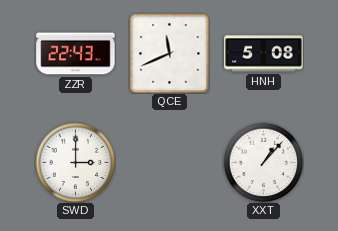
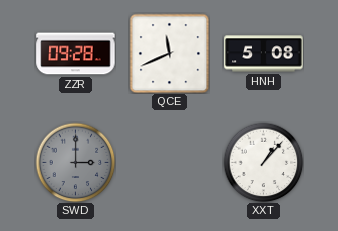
ZZR: 22:43 -> 09:28 (76, 54)
SWD dial: white -> grey (75, 162)
